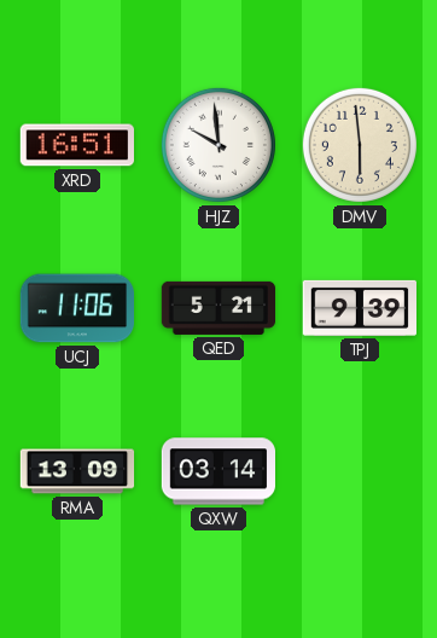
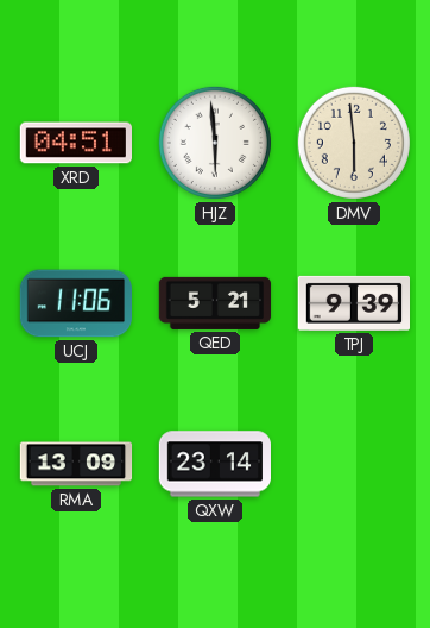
XRD: 16:51 -> 04:51 (75, 143)
HJZ: 9:59 -> 5:59 (215, 143)
QXW: 03:14 -> 23:14 (215, 464)
